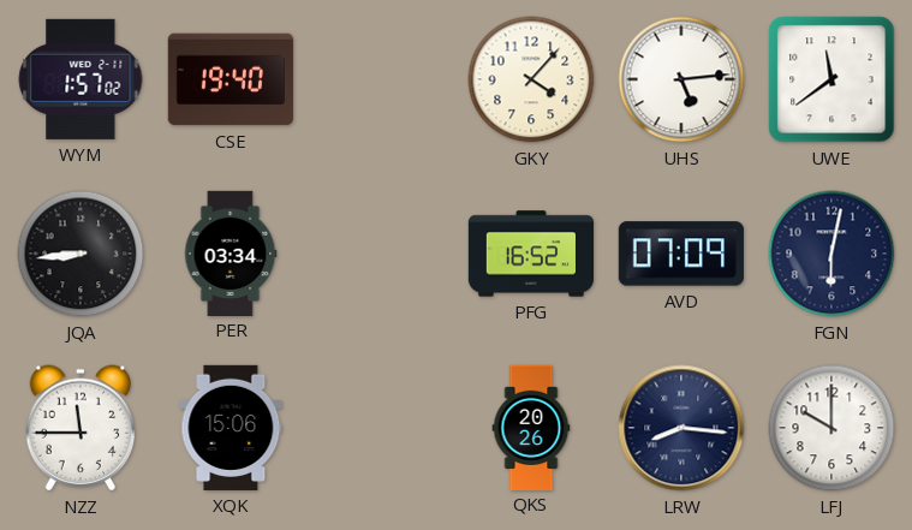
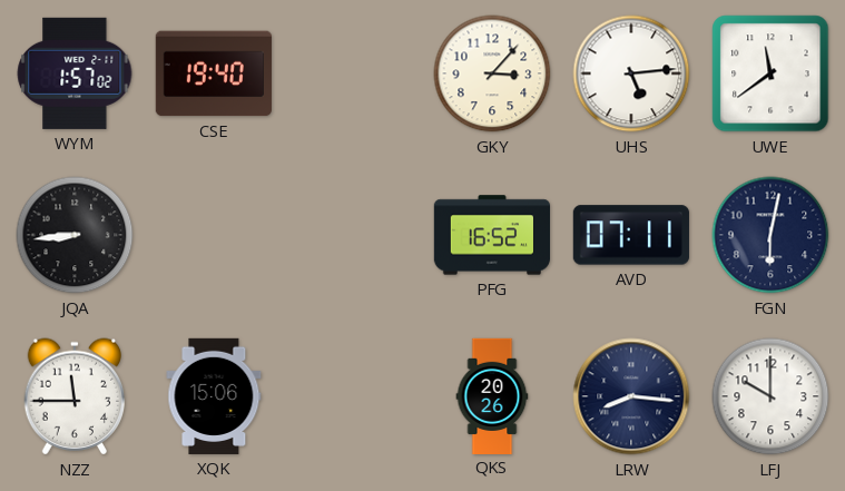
GKY: 4:07 -> 3:07 (492, 73)
PER: 03:34 -> none (231, 252)
AVD: 07:09 -> 07:11 (631, 235)
